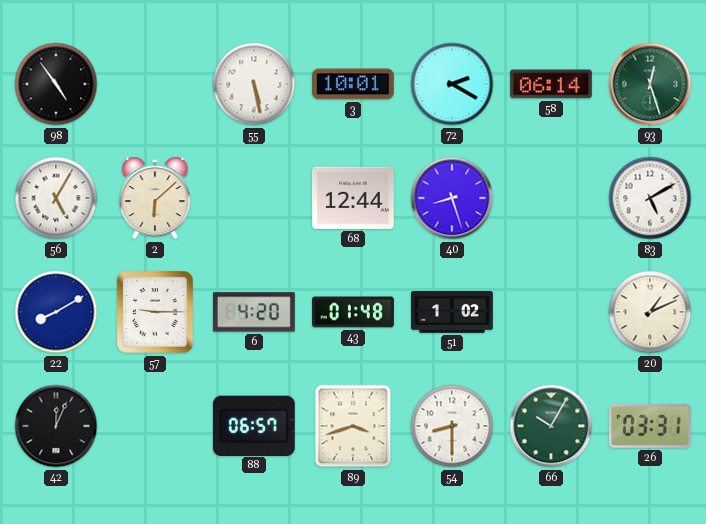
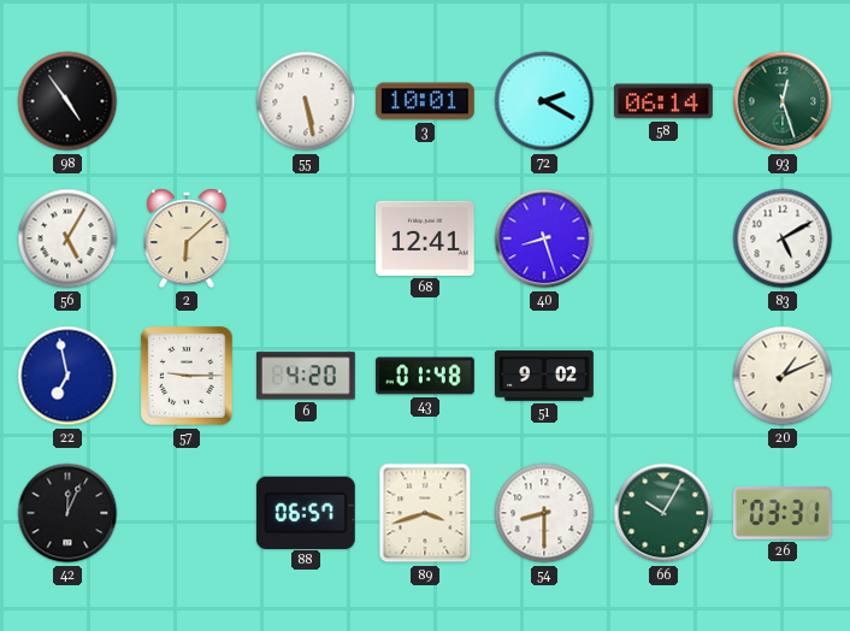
68: 12:44 -> 12:41 (425, 238)
22: 8:10 -> 6:58 (67, 376)
51: 1:02 -> 9:02 (545, 376)
